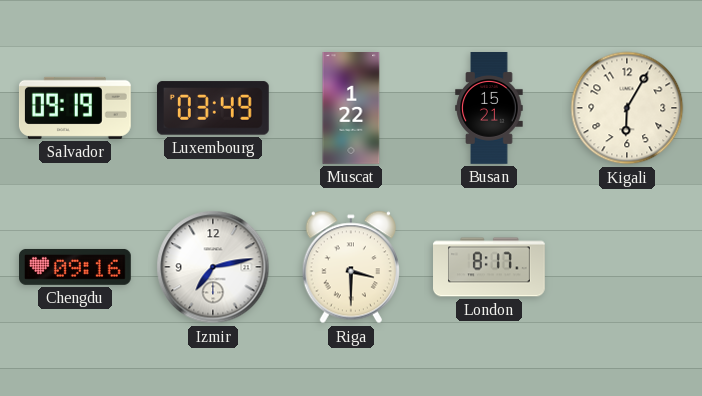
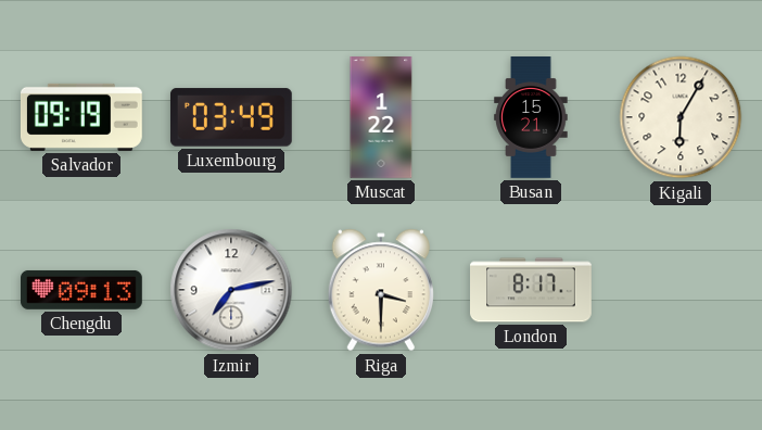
Chengdu: 09:16 -> 09:13 (82, 290)
